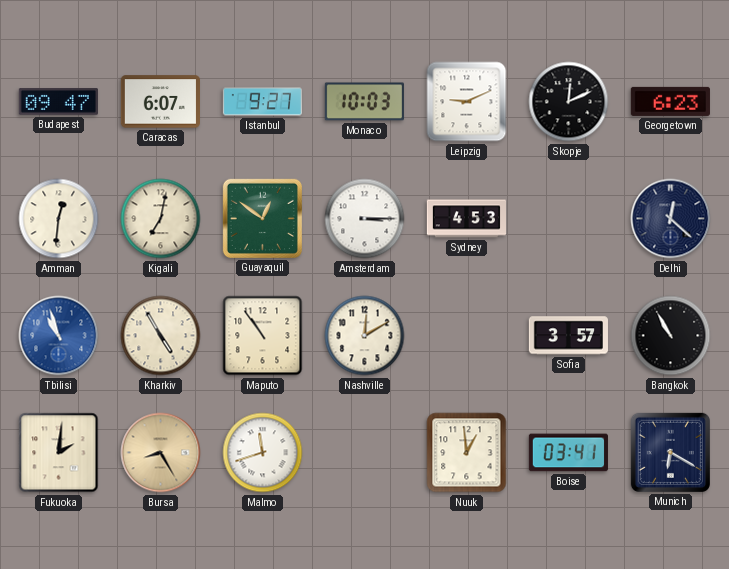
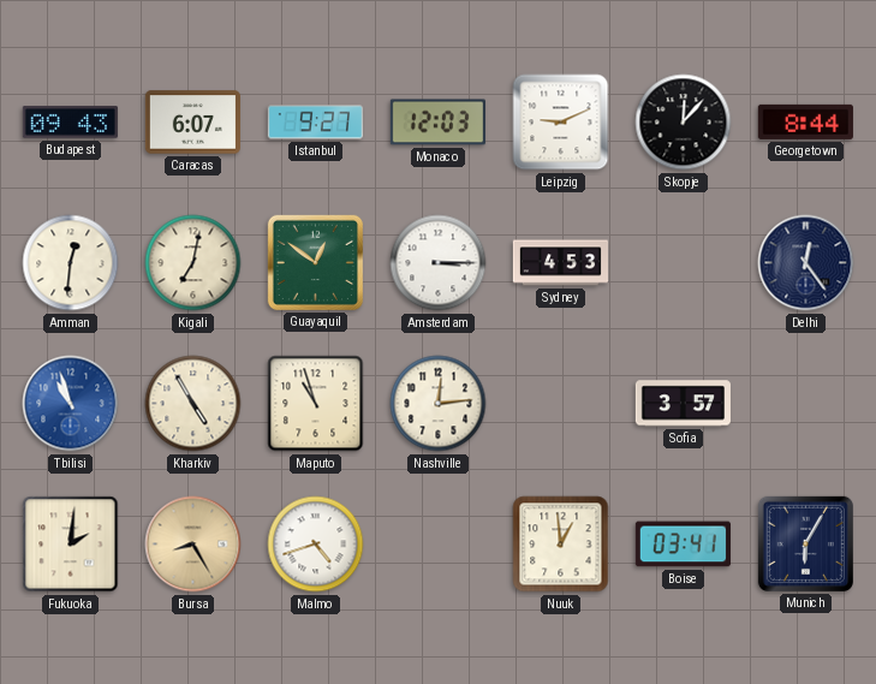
Budapest: 09:47 -> 09:43 (70, 123)
Monaco: 10:03 -> 12:03 (437, 123)
Skopje: 12:11 -> 12:07 (684, 123)
Georgetown: 6:23 -> 8:44 (805, 121)
Delhi: 12:22 -> 12:24 (806, 263)
Maputo: 10:54 -> 10:57 (316, 404)
Nashville: 12:10 -> 12:14 (439, 404)
Bangkok: 10:55 -> none (671, 336)
Malmo: 11:42 -> 4:42 (316, 545)
Munich: 6:20 -> 6:05 (805, 543)
